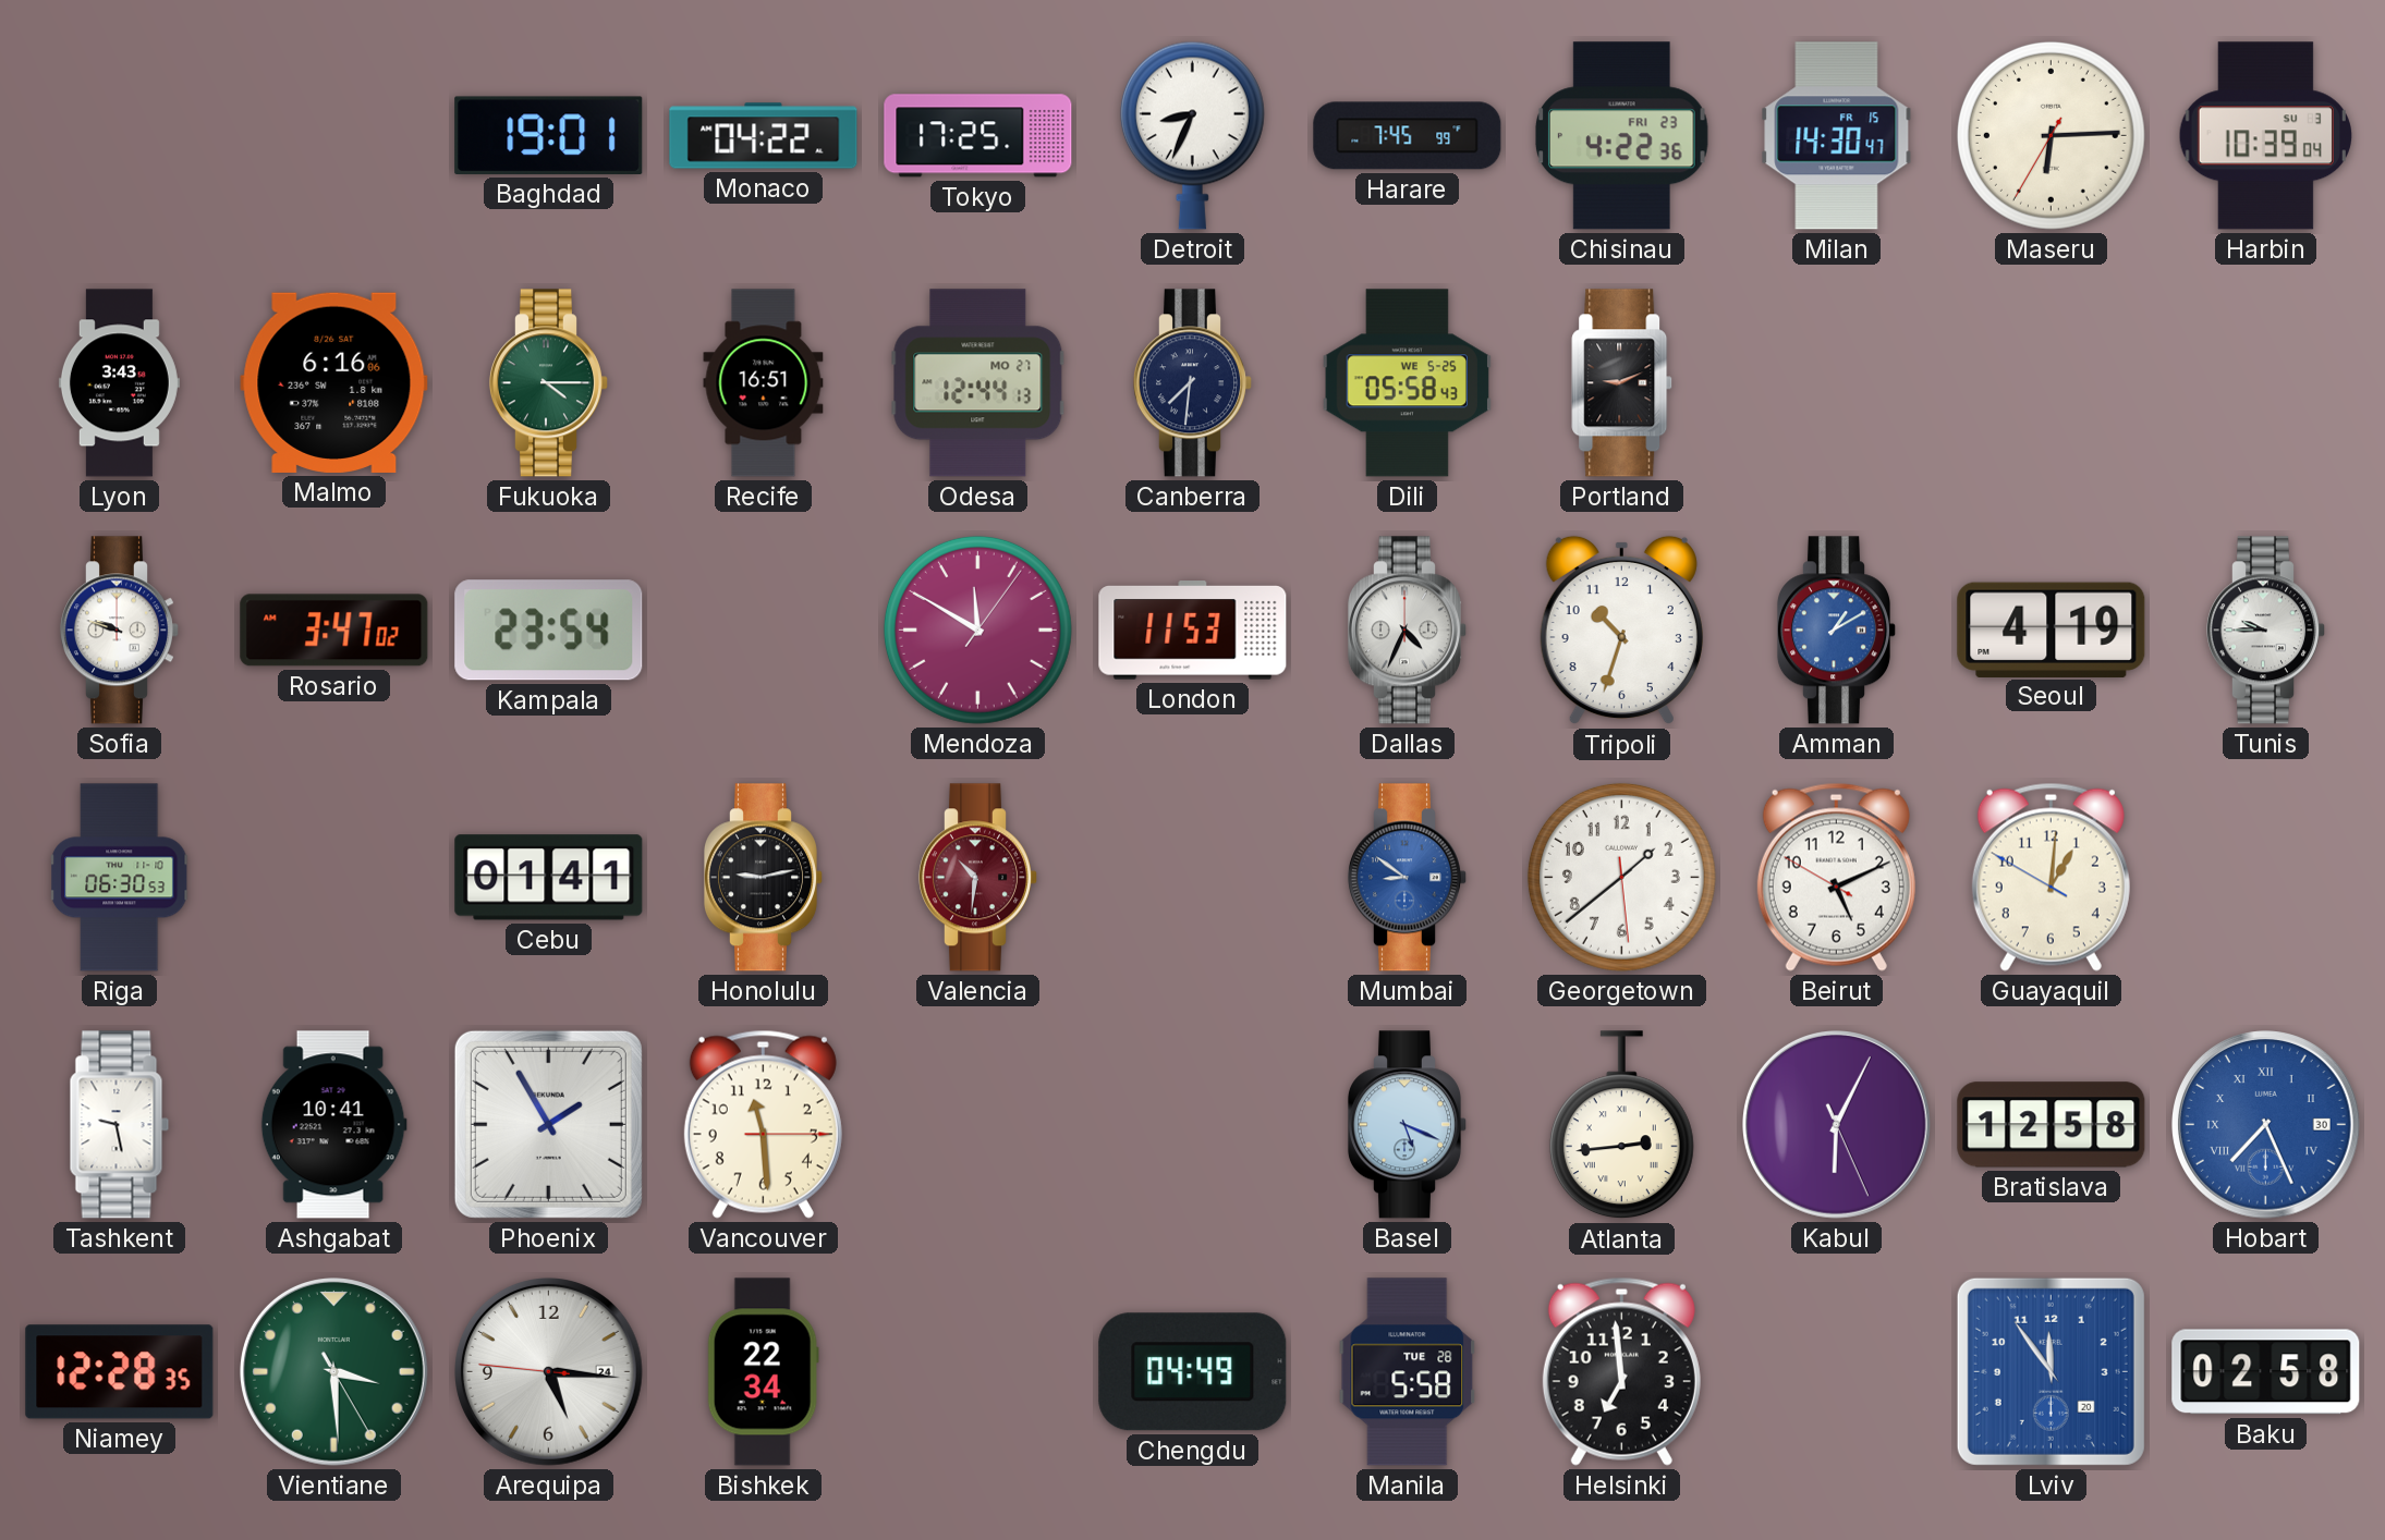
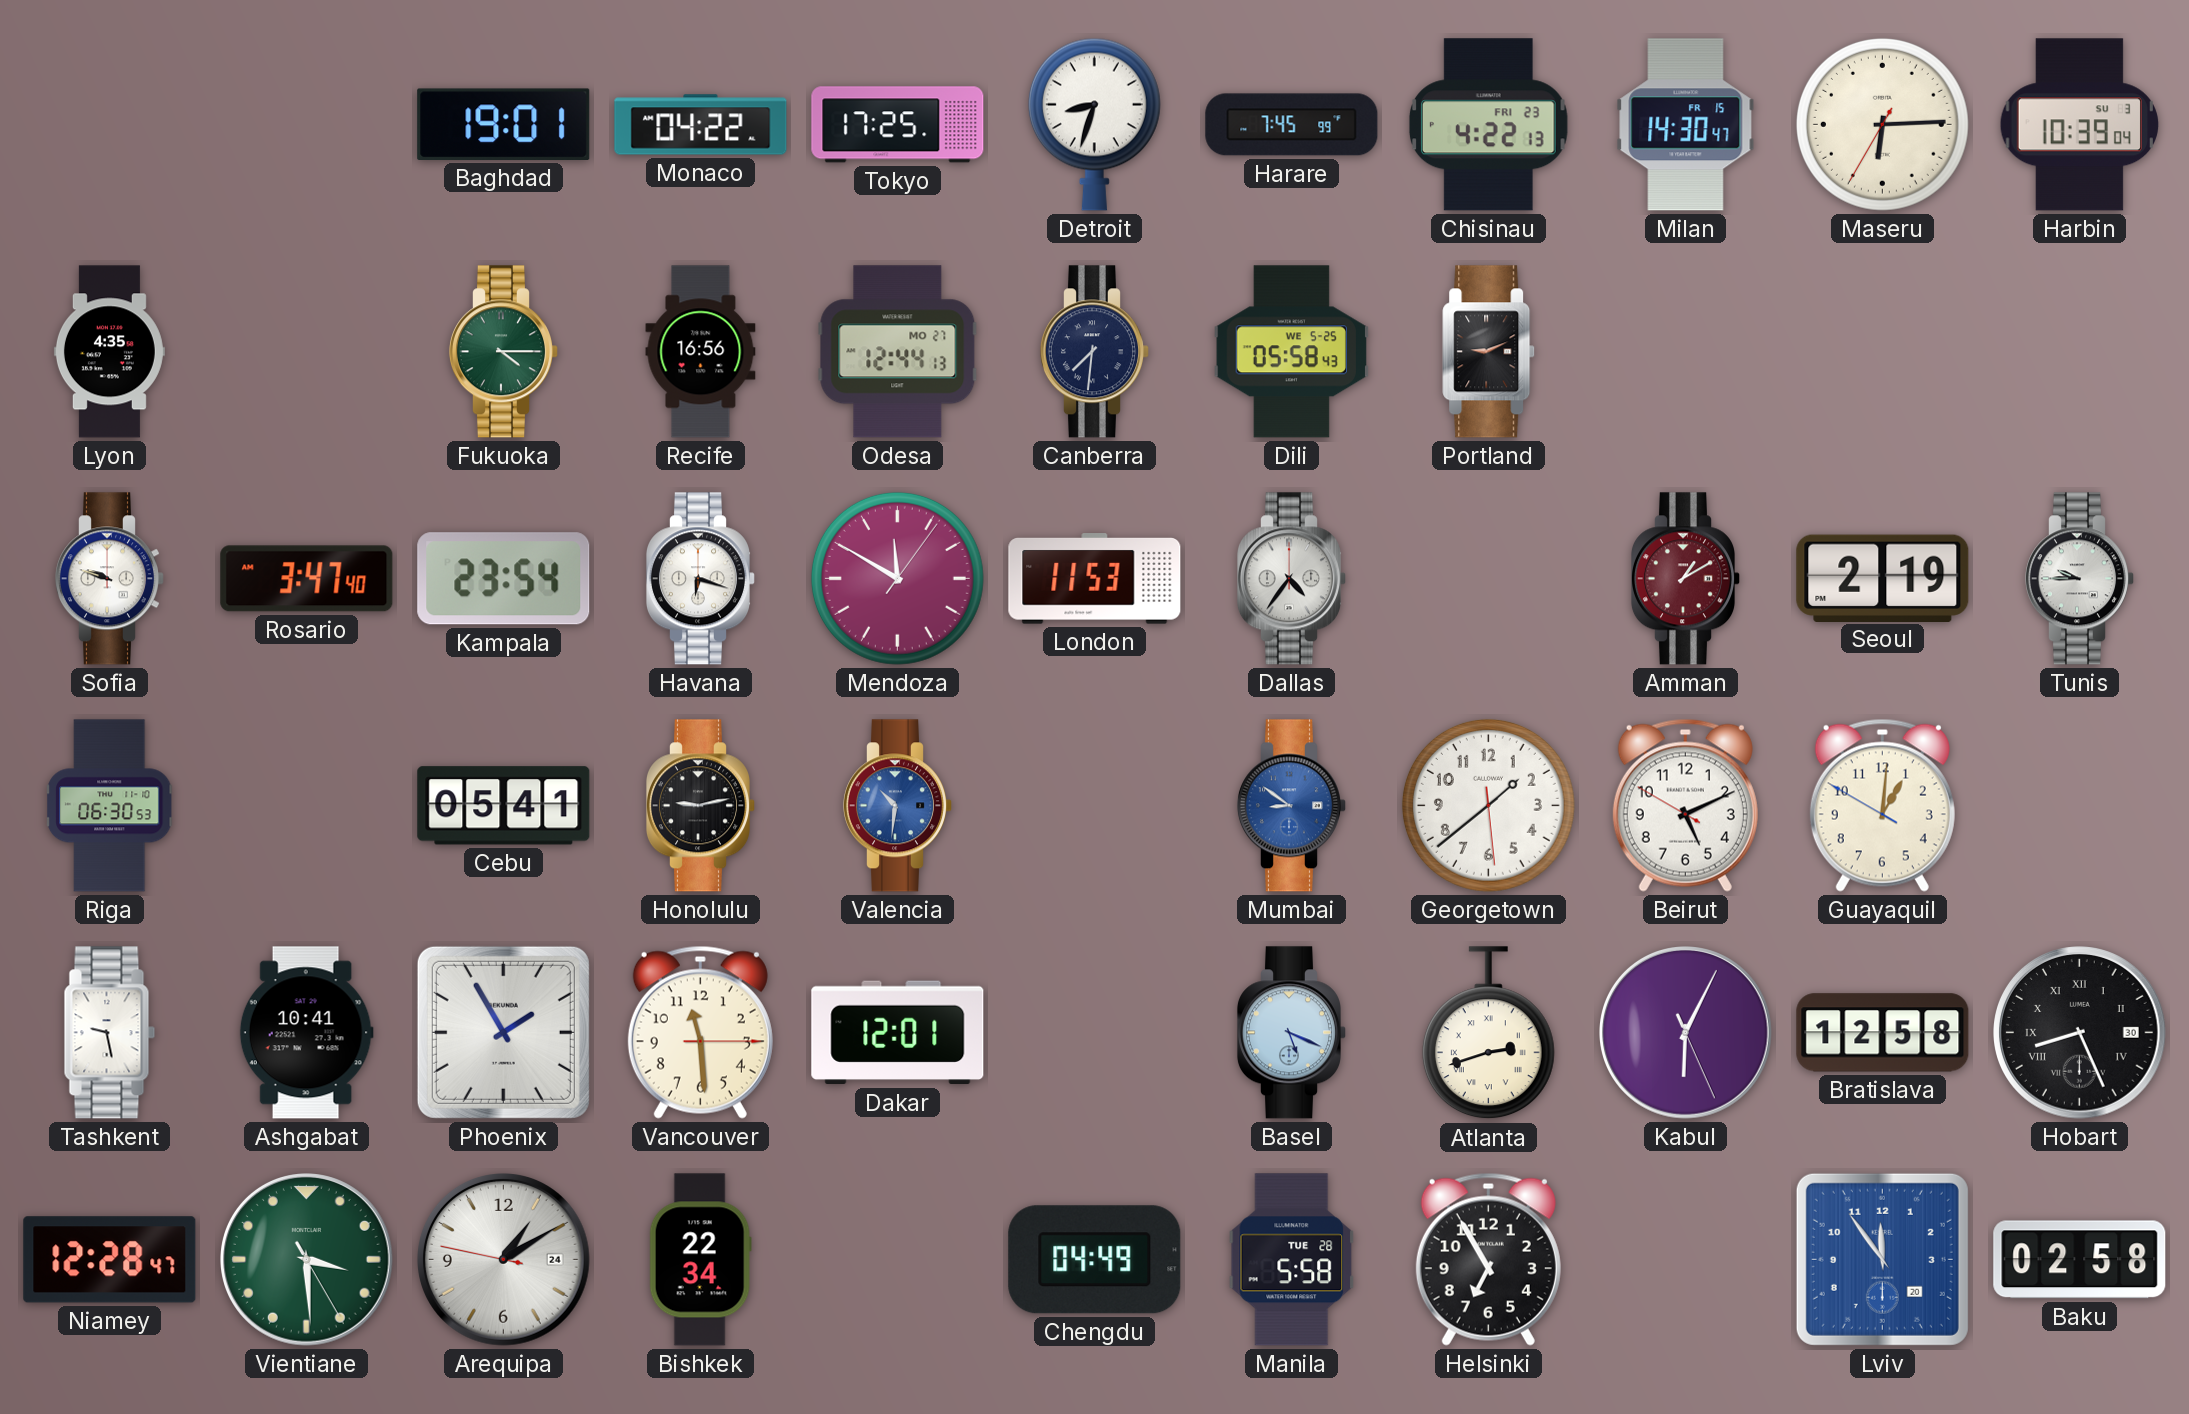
Detroit: 8:34 -> 8:33 (1094, 124)
Chisinau: 4:22:36 -> 4:22:13 (1489, 125)
Lyon: 3:43 -> 4:35 (109, 352)
Malmo: 6:16 -> none (334, 382)
Recife: 16:51 -> 16:56 (701, 352)
Rosario: 3:47:02 -> 3:47:40 (307, 579)
Havana: none -> 6:18 (700, 579)
Dallas: 4:34 -> 4:36 (1291, 579)
Tripoli: 10:33 -> none (1621, 631)
Amman dial: blue -> burgundy (1685, 579)
Seoul: 4:19 -> 2:19 (1883, 578)
Cebu: 01:41 -> 05:41 (504, 806)
Valencia dial: burgundy -> blue (897, 806)
Dakar: none -> 12:01 (898, 1033)
Atlanta: 2:44 -> 2:42 (1488, 1033)
Hobart: 7:26 -> 8:26 (2080, 1033)
Hobart dial: blue -> black (2080, 1033)
Niamey: 12:28:35 -> 12:28:47 (110, 1260)
Arequipa: 5:15 -> 1:09 (504, 1260)
Helsinki: 6:59 -> 6:55 (1488, 1259)
